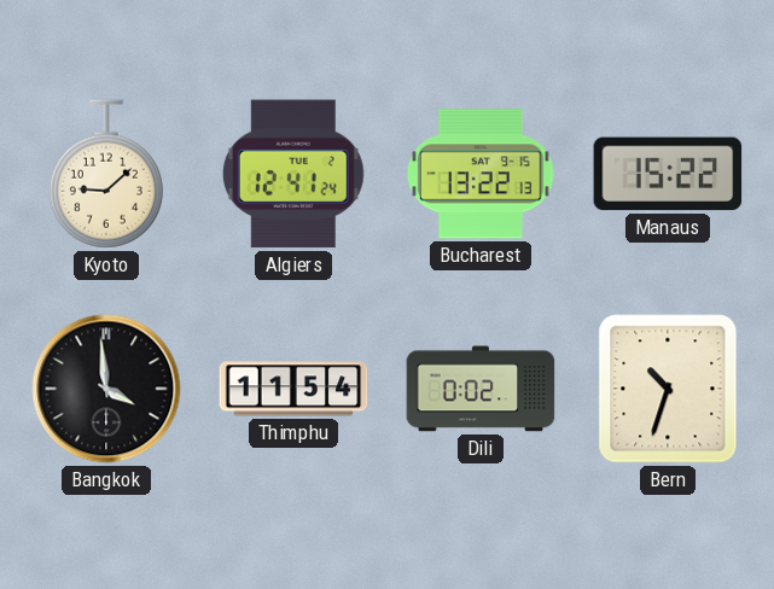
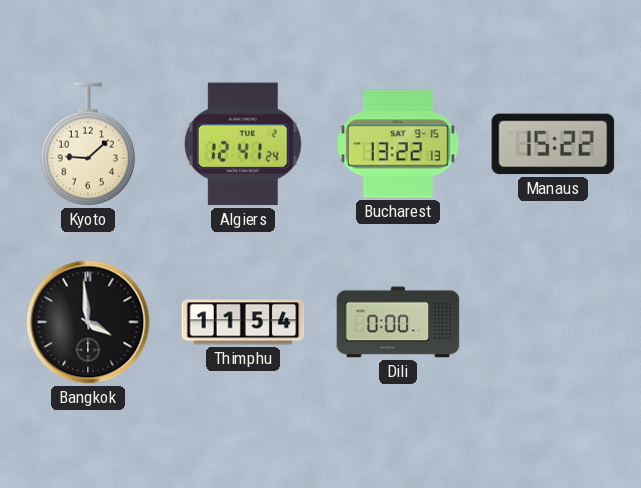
Dili: 0:02 -> 0:00 (398, 322)
Bern: 10:33 -> none (668, 389)
